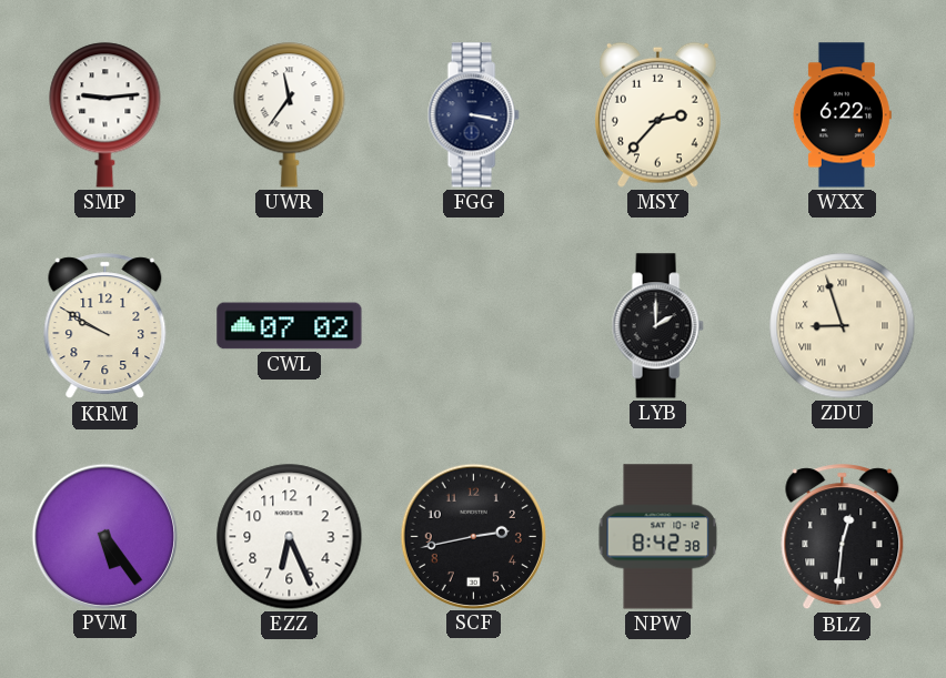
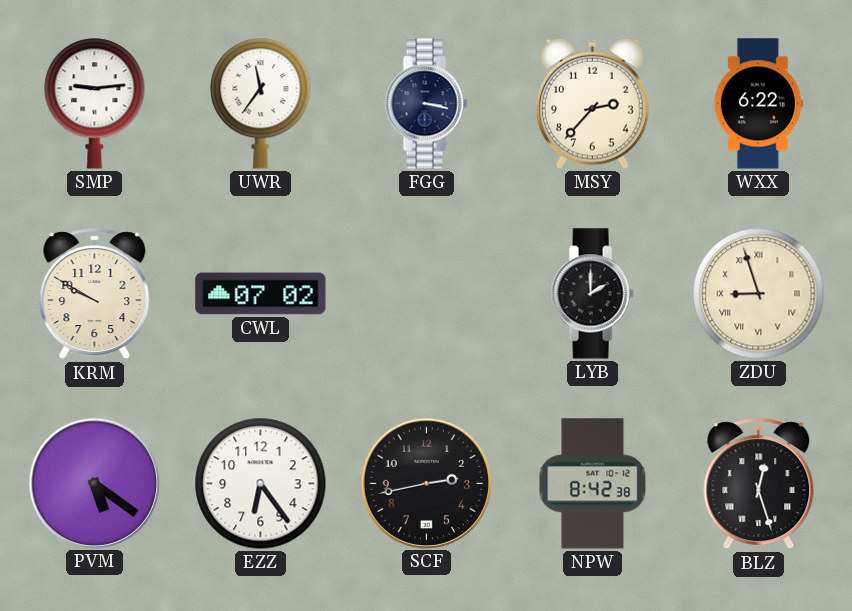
PVM: 5:24 -> 5:21 (94, 483)
EZZ: 6:26 -> 6:24 (261, 484)
BLZ: 12:31 -> 12:27 (759, 484)
